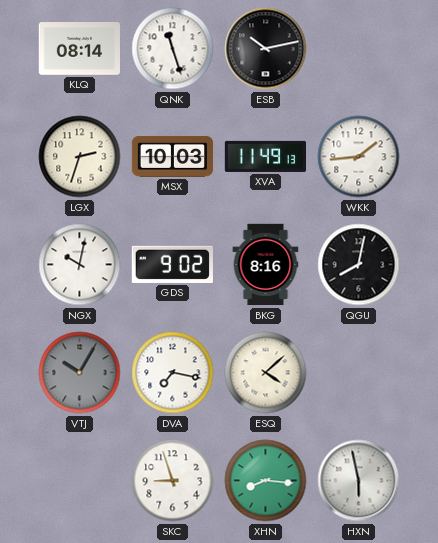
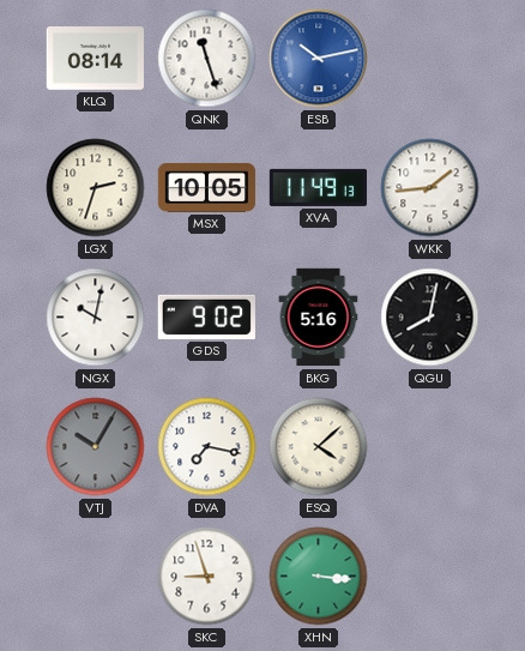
ESB dial: black -> blue (319, 59)
MSX: 10:03 -> 10:05 (207, 187)
BKG: 8:16 -> 5:16 (319, 318)
XHN: 8:16 -> 3:16 (319, 577)
HXN: 5:58 -> none (359, 481)
